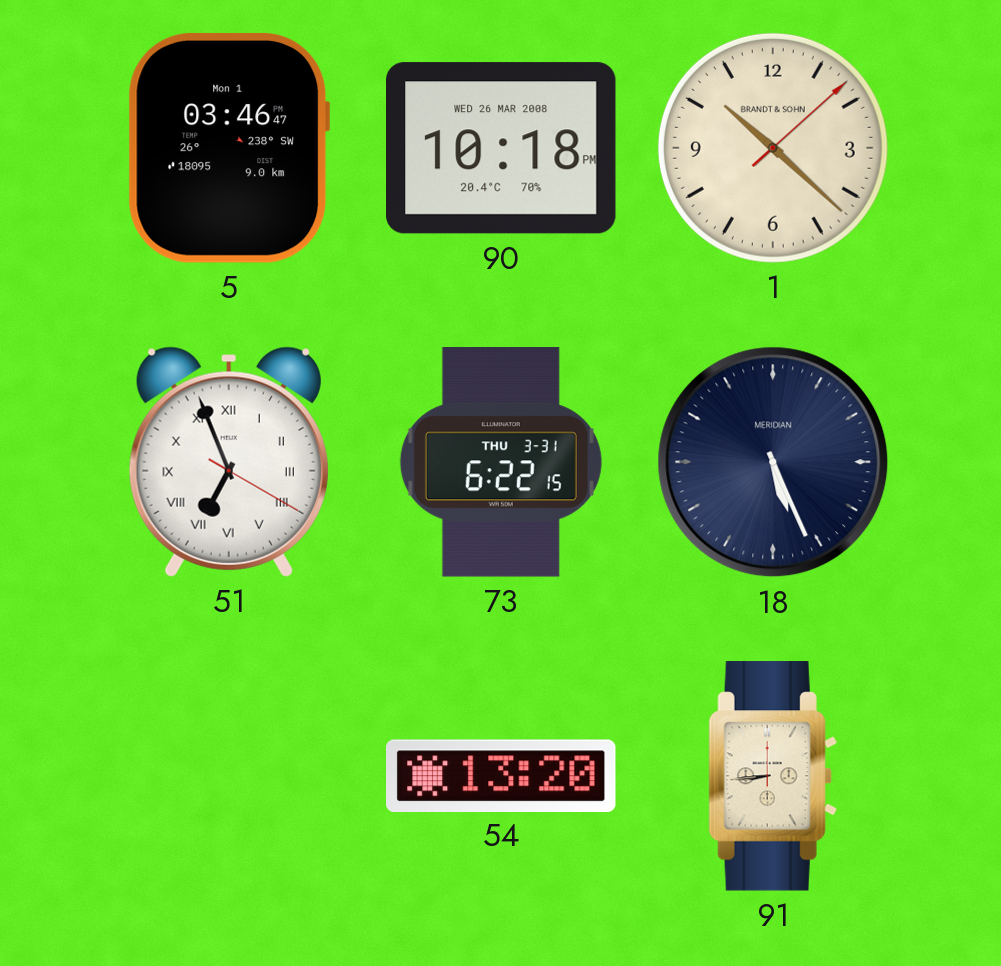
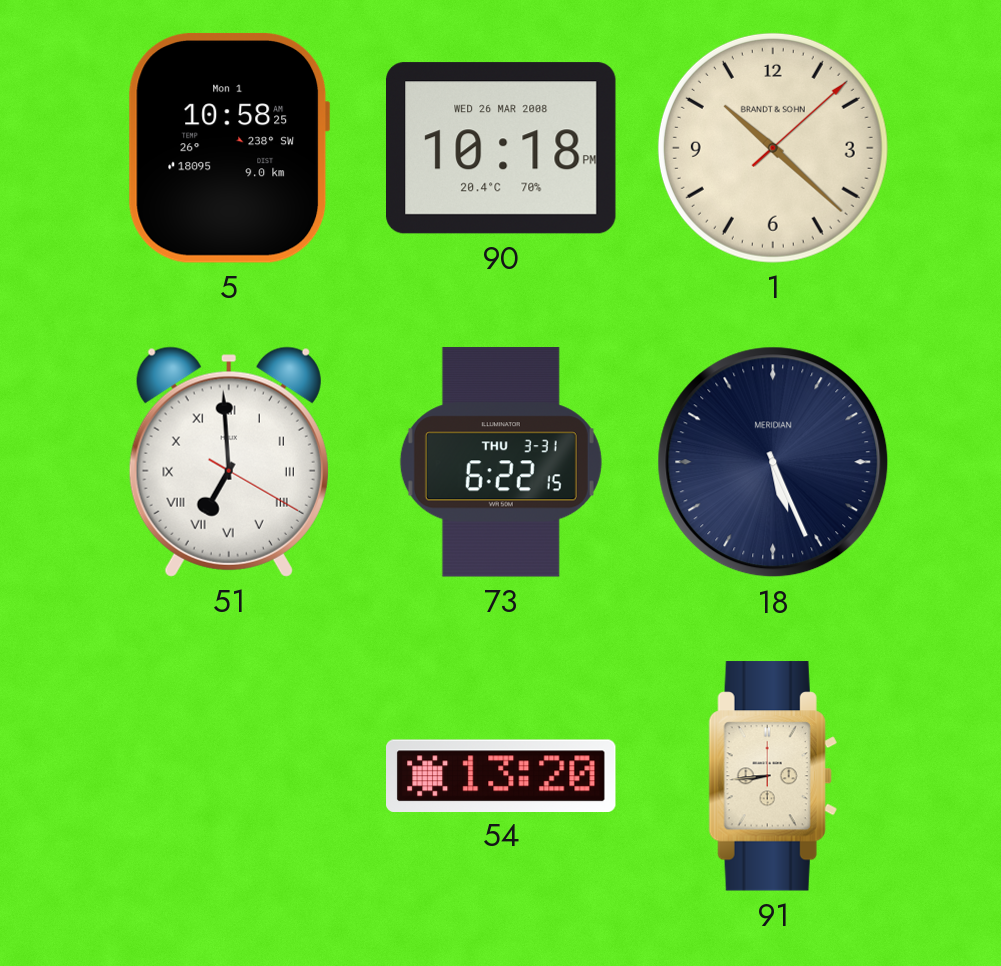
5: 03:46 -> 10:58 (229, 148)
51: 6:56 -> 6:59 (229, 462)
